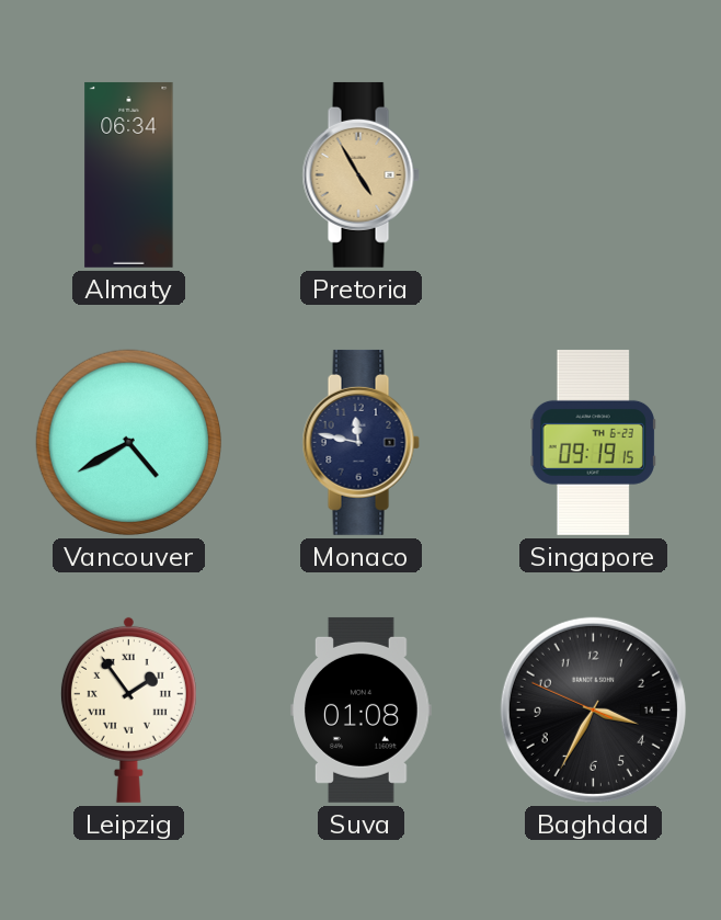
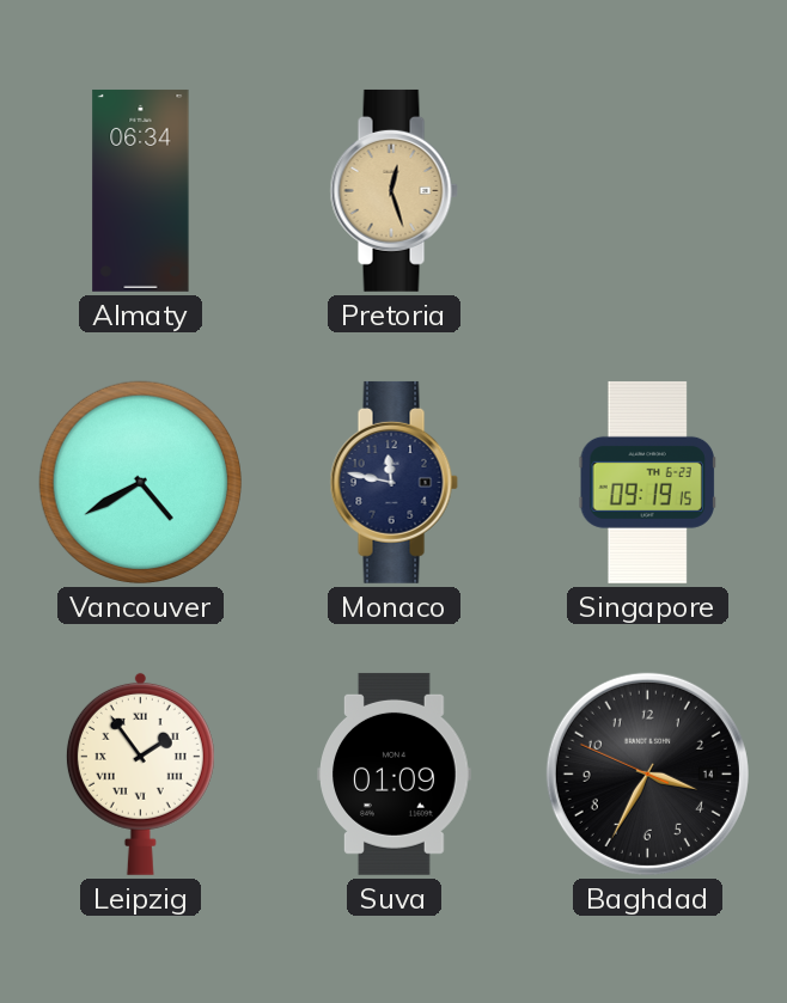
Pretoria: 4:55 -> 12:27 (393, 190)
Suva: 01:08 -> 01:09 (395, 773)
